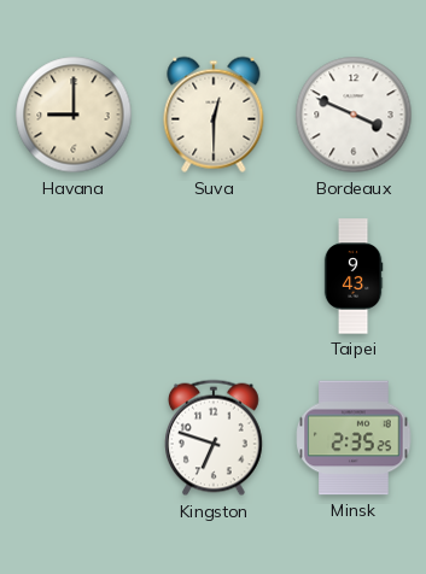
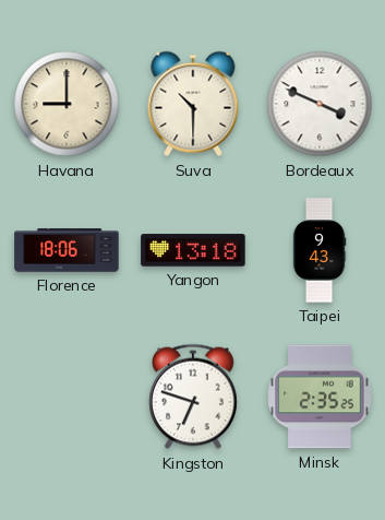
Suva: 12:30 -> 10:30 (193, 104)
Florence: none -> 18:06 (67, 250)
Yangon: none -> 13:18 (193, 250)
